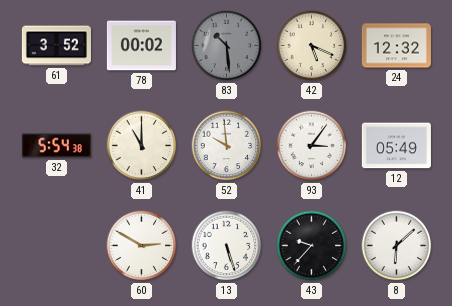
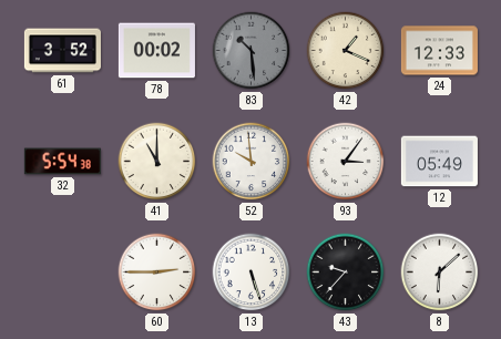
42: 5:19 -> 1:19 (346, 51)
24: 12:32 -> 12:33 (439, 51)
60: 2:50 -> 2:45 (157, 273)
